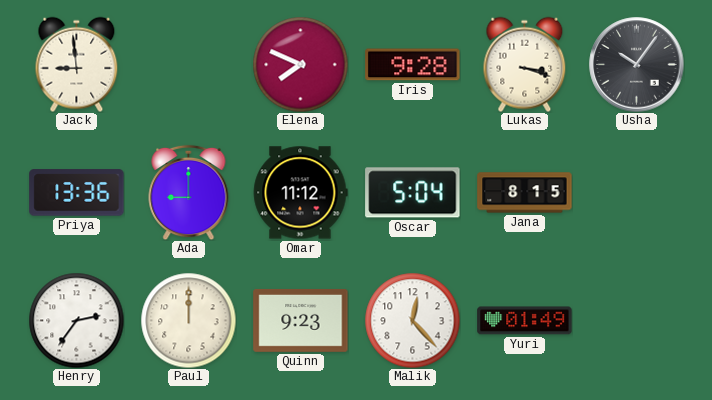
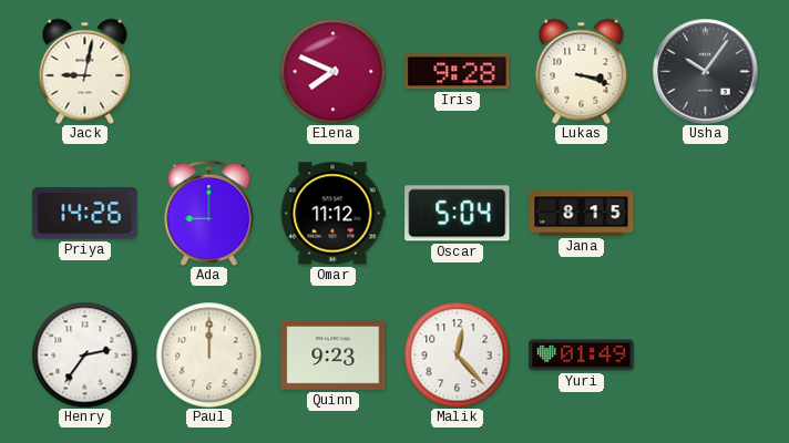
Jack: 8:59 -> 9:02 (85, 71)
Priya: 13:36 -> 14:26 (85, 214)
